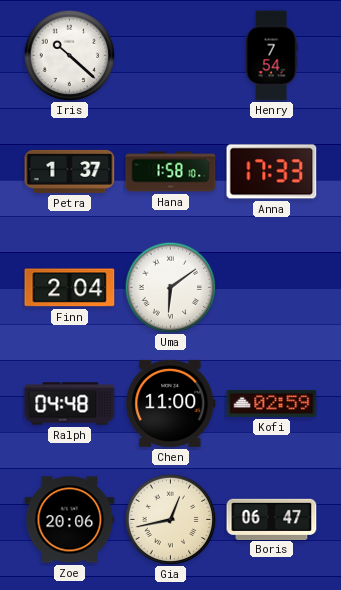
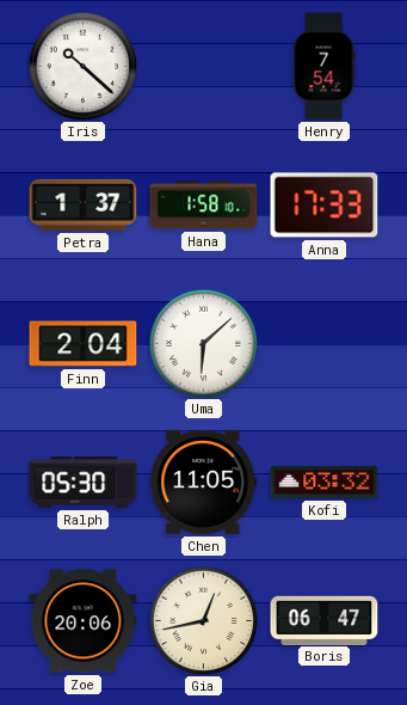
Uma: 6:09 -> 6:08 (203, 343)
Ralph: 04:48 -> 05:30 (84, 483)
Chen: 11:00 -> 11:05 (204, 482)
Kofi: 02:59 -> 03:32 (325, 482)
